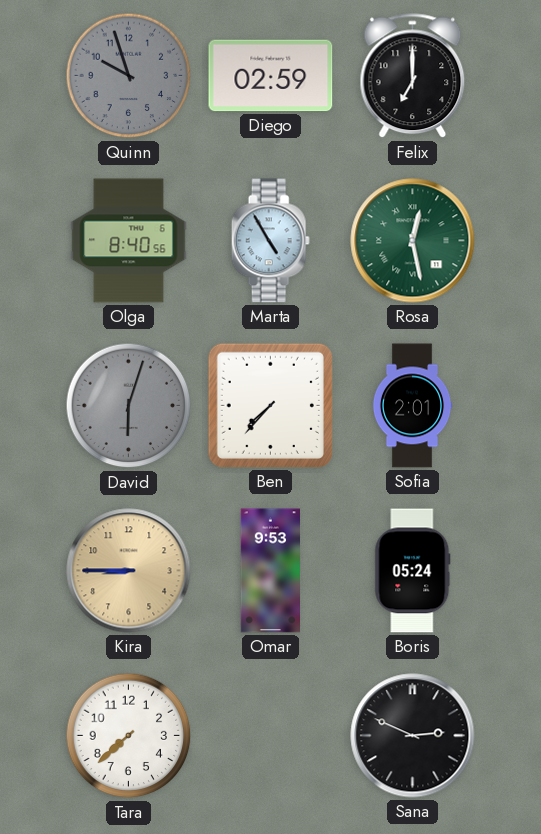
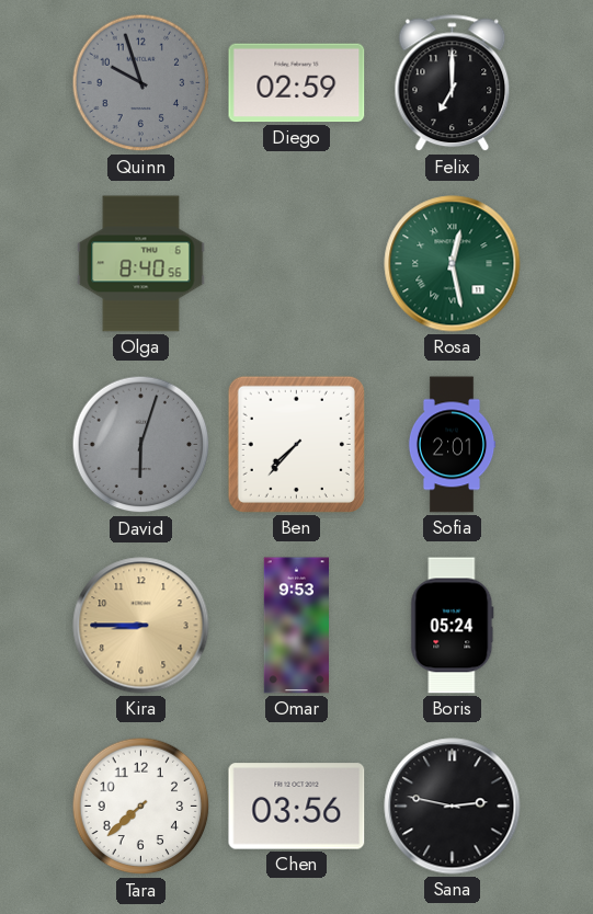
Marta: 4:55 -> none (270, 241)
Chen: none -> 03:56 (297, 807)
Sana: 2:49 -> 2:47 (453, 807)
